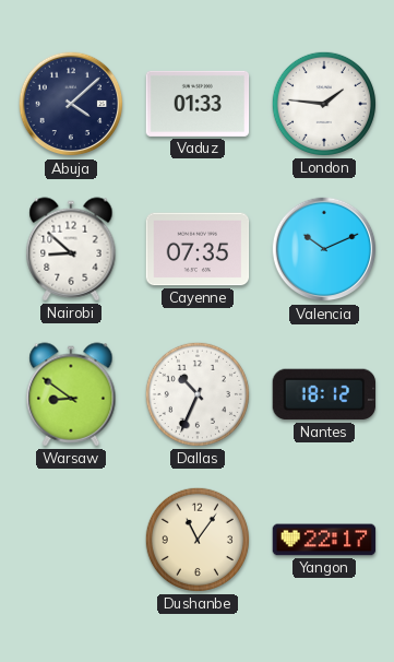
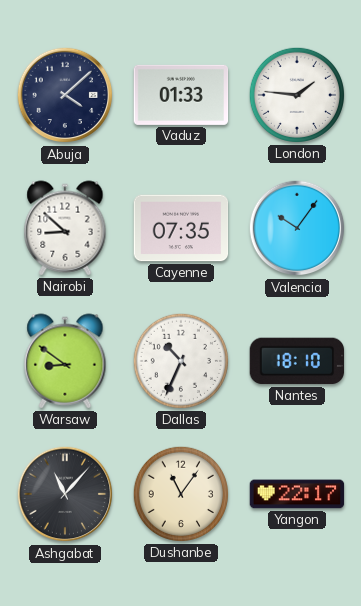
Valencia: 10:11 -> 10:06 (297, 228)
Nantes: 18:12 -> 18:10 (297, 361)
Ashgabat: none -> 11:07 (65, 494)
